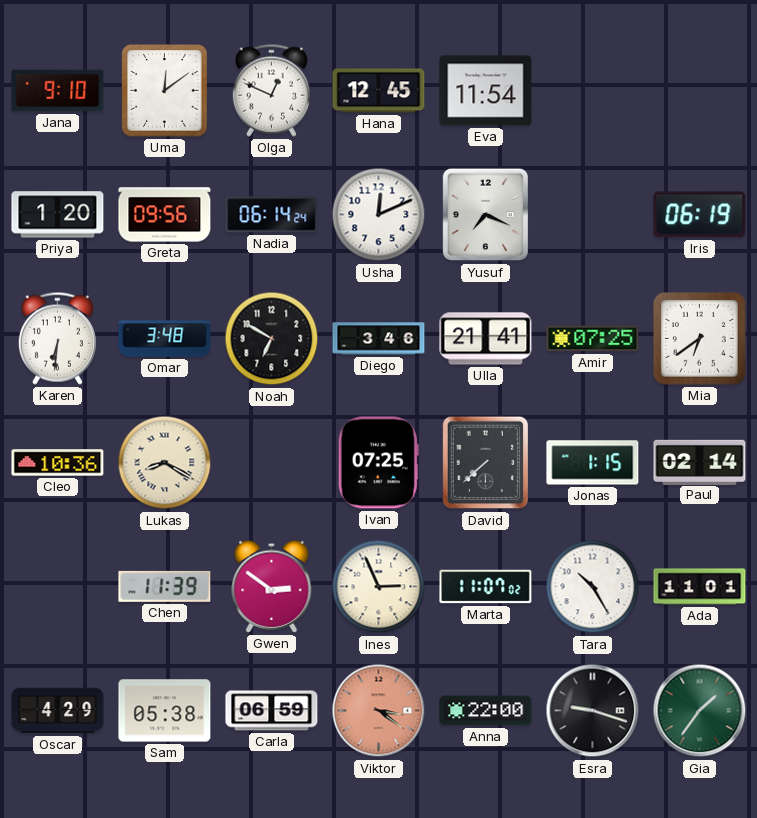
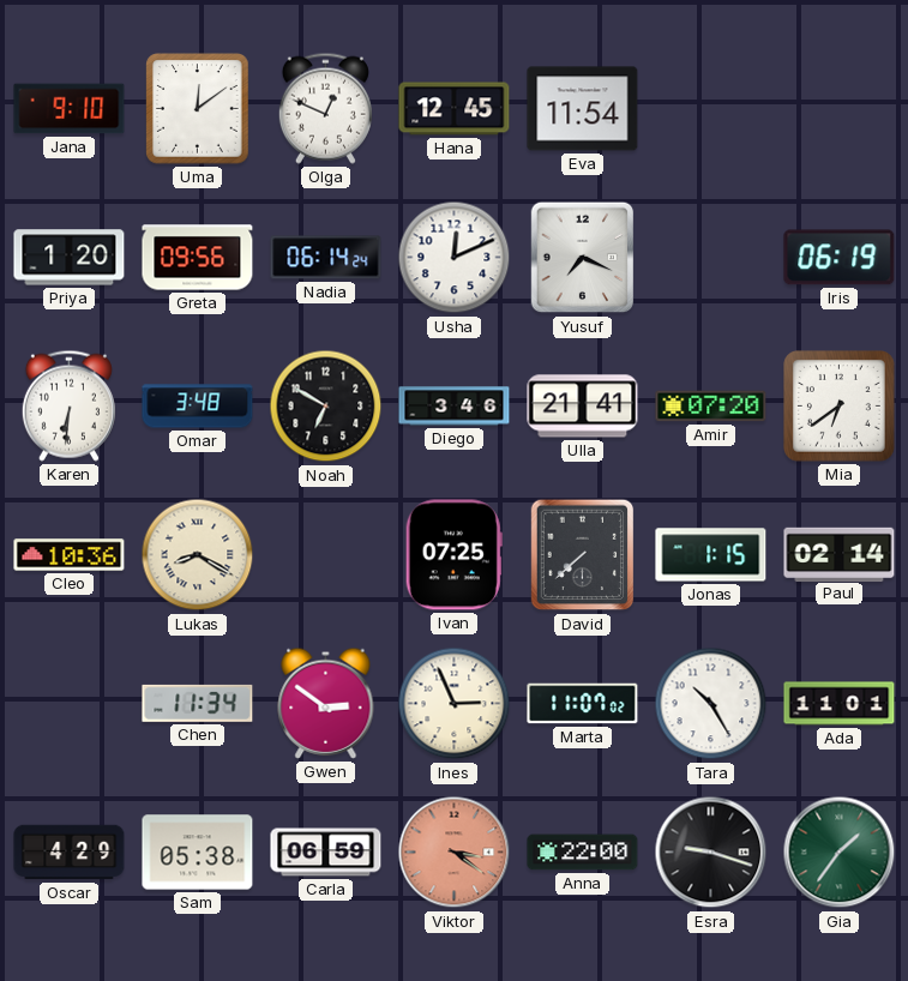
Amir: 07:25 -> 07:20 (711, 407)
Chen: 11:39 -> 11:34 (198, 703)
